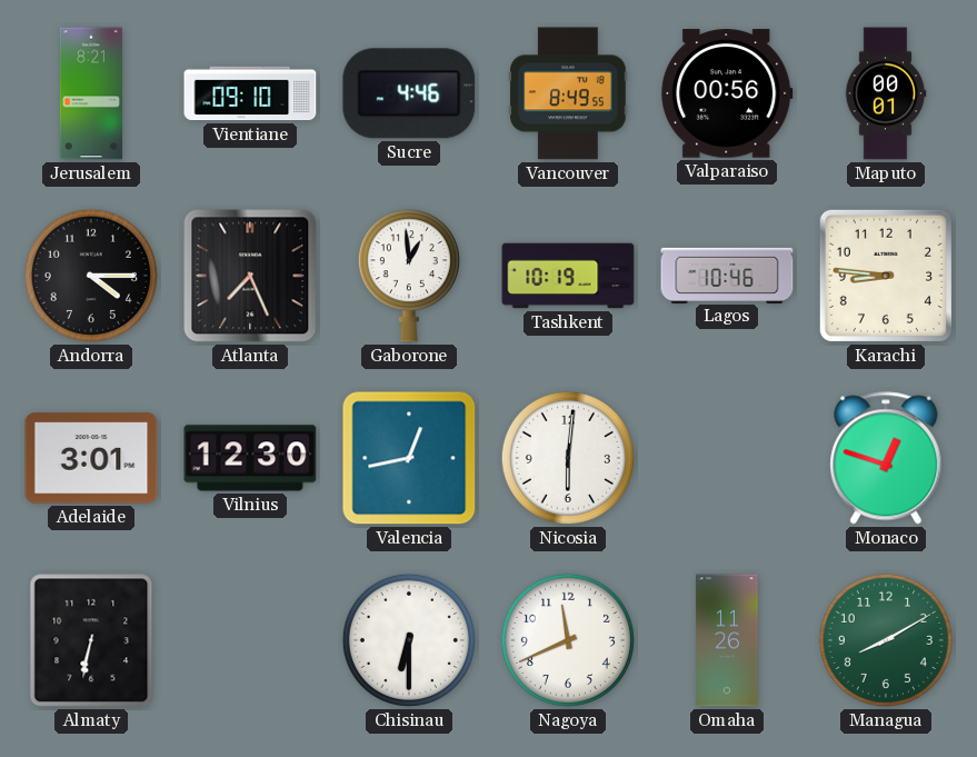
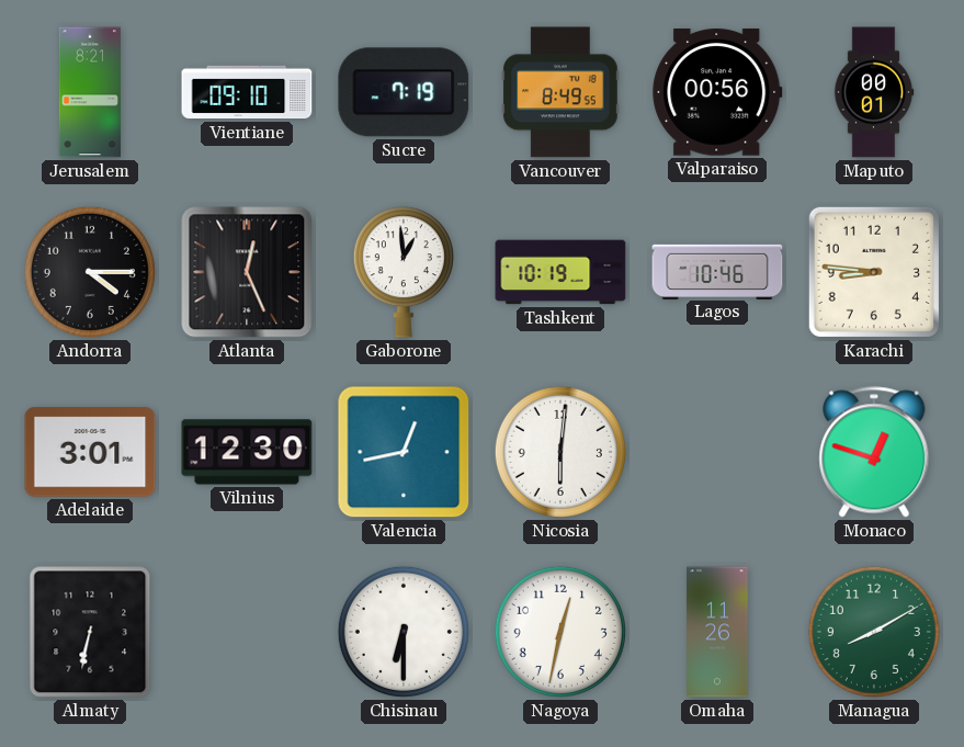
Sucre: 4:46 -> 7:19 (404, 92)
Atlanta: 7:26 -> 12:26 (247, 272)
Nagoya: 11:41 -> 12:32 (560, 632)
